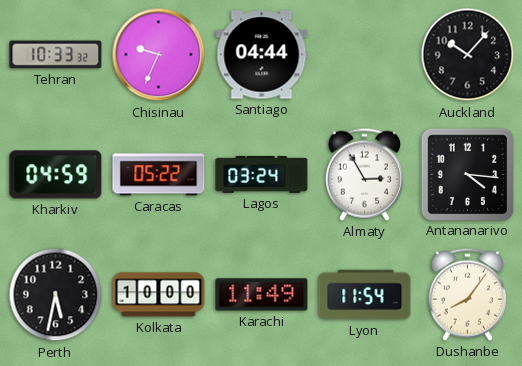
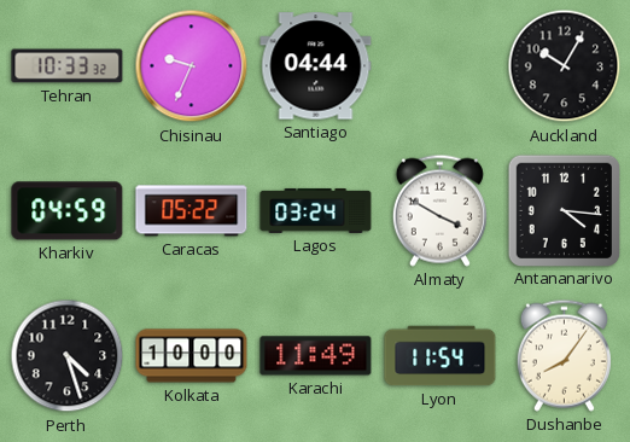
Auckland: 10:07 -> 10:05 (565, 66)
Almaty: 2:55 -> 3:50 (439, 210)
Perth: 5:32 -> 4:27 (68, 356)
